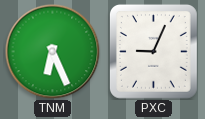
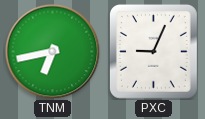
TNM: 6:26 -> 6:43 (52, 51)
